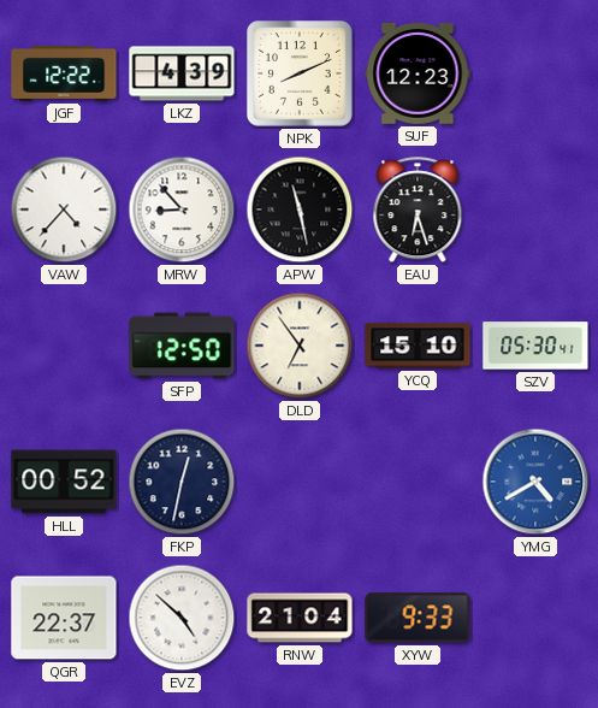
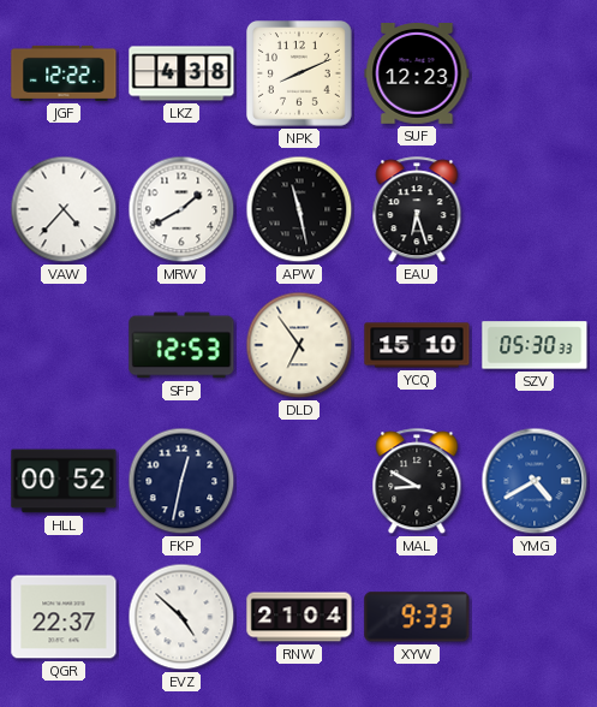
LKZ: 4:39 -> 4:38 (181, 73)
MRW: 8:53 -> 1:40 (181, 209)
SFP: 12:50 -> 12:53 (181, 345)
SZV: 05:30:41 -> 05:30:33 (535, 345)
MAL: none -> 8:50 (417, 482)
